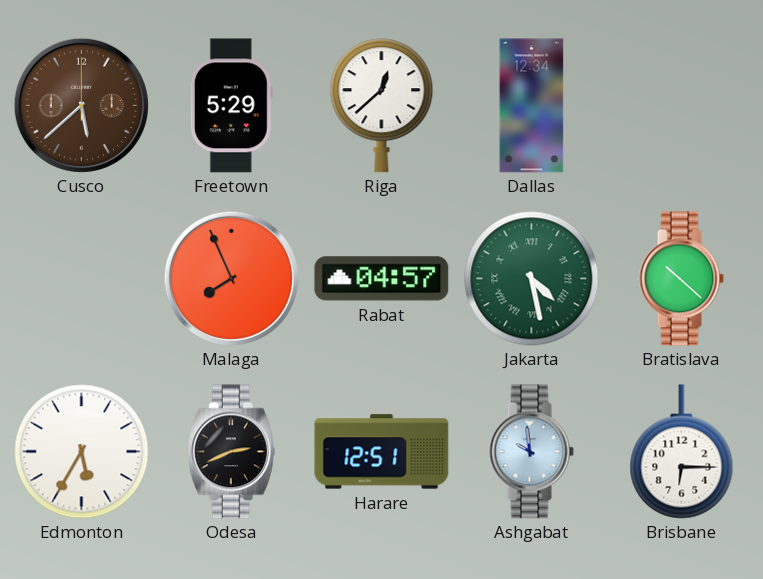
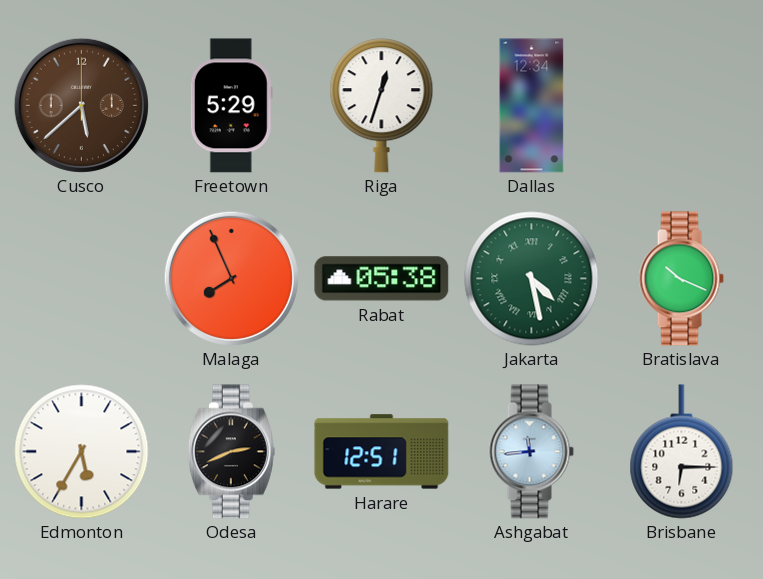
Riga: 12:38 -> 12:33 (382, 106)
Rabat: 04:57 -> 05:38 (382, 279)
Bratislava: 10:22 -> 10:19 (681, 279)
Ashgabat: 9:59 -> 11:44 (531, 452)
